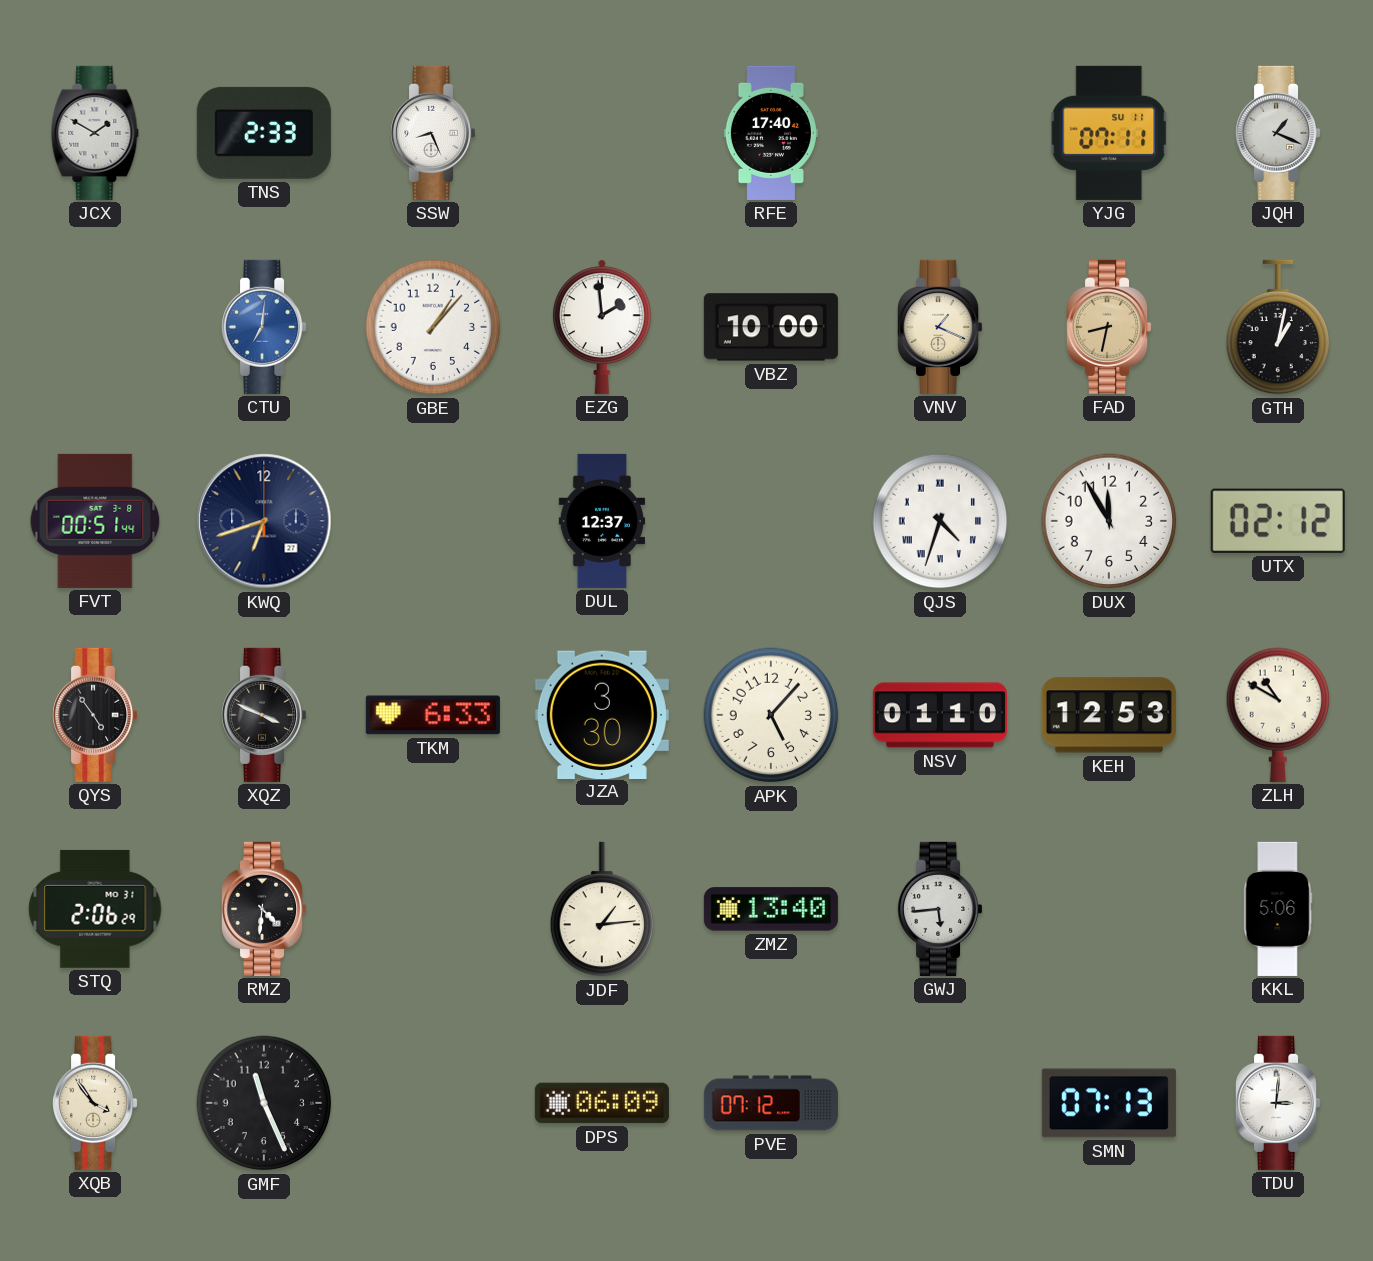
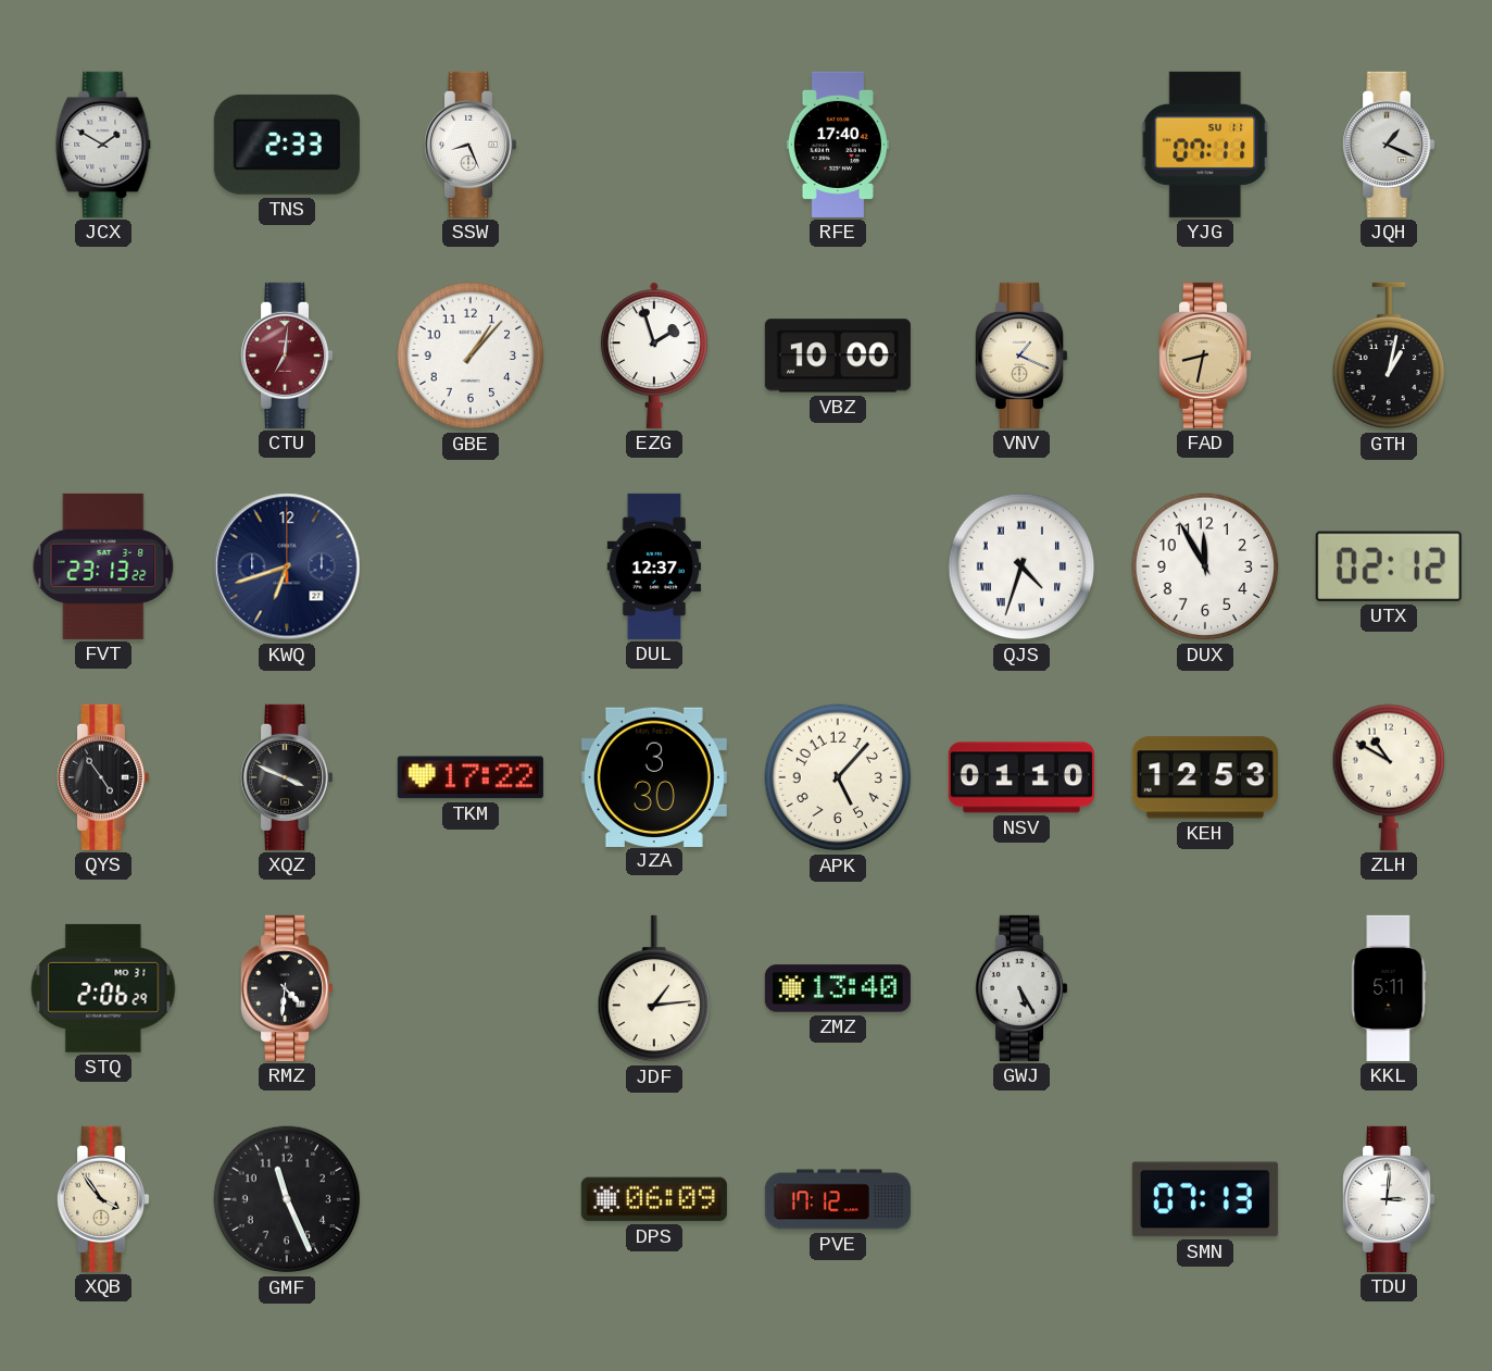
CTU dial: blue -> burgundy (288, 356)
EZG: 1:59 -> 1:57 (655, 356)
FVT: 00:51 -> 23:13 (103, 566)
TKM: 6:33 -> 17:22 (471, 777)
GWJ: 5:44 -> 5:25 (1023, 988)
KKL: 5:06 -> 5:11 (1389, 988)
PVE: 07:12 -> 17:12 (838, 1199)
